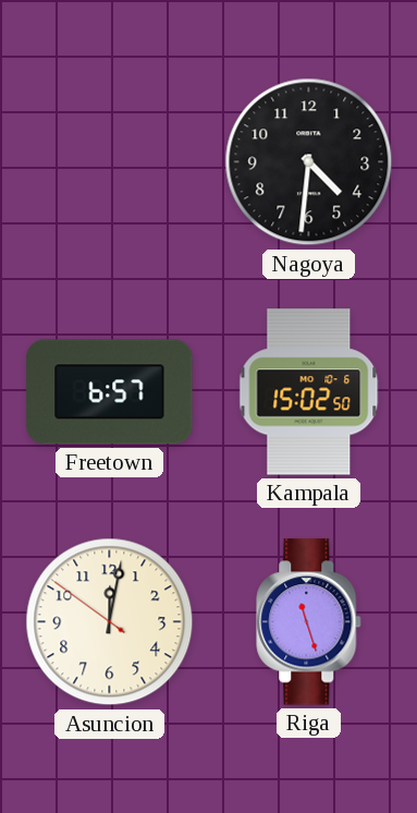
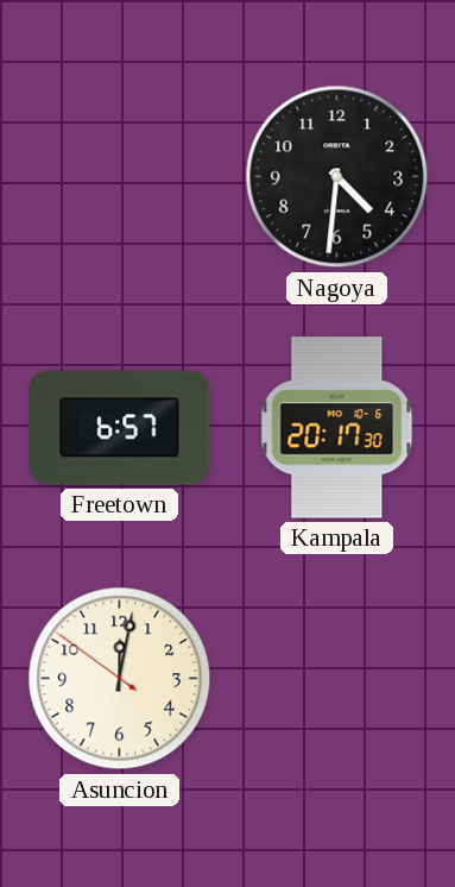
Kampala: 15:02 -> 20:17 (337, 428)
Riga: 11:27 -> none (309, 622)
